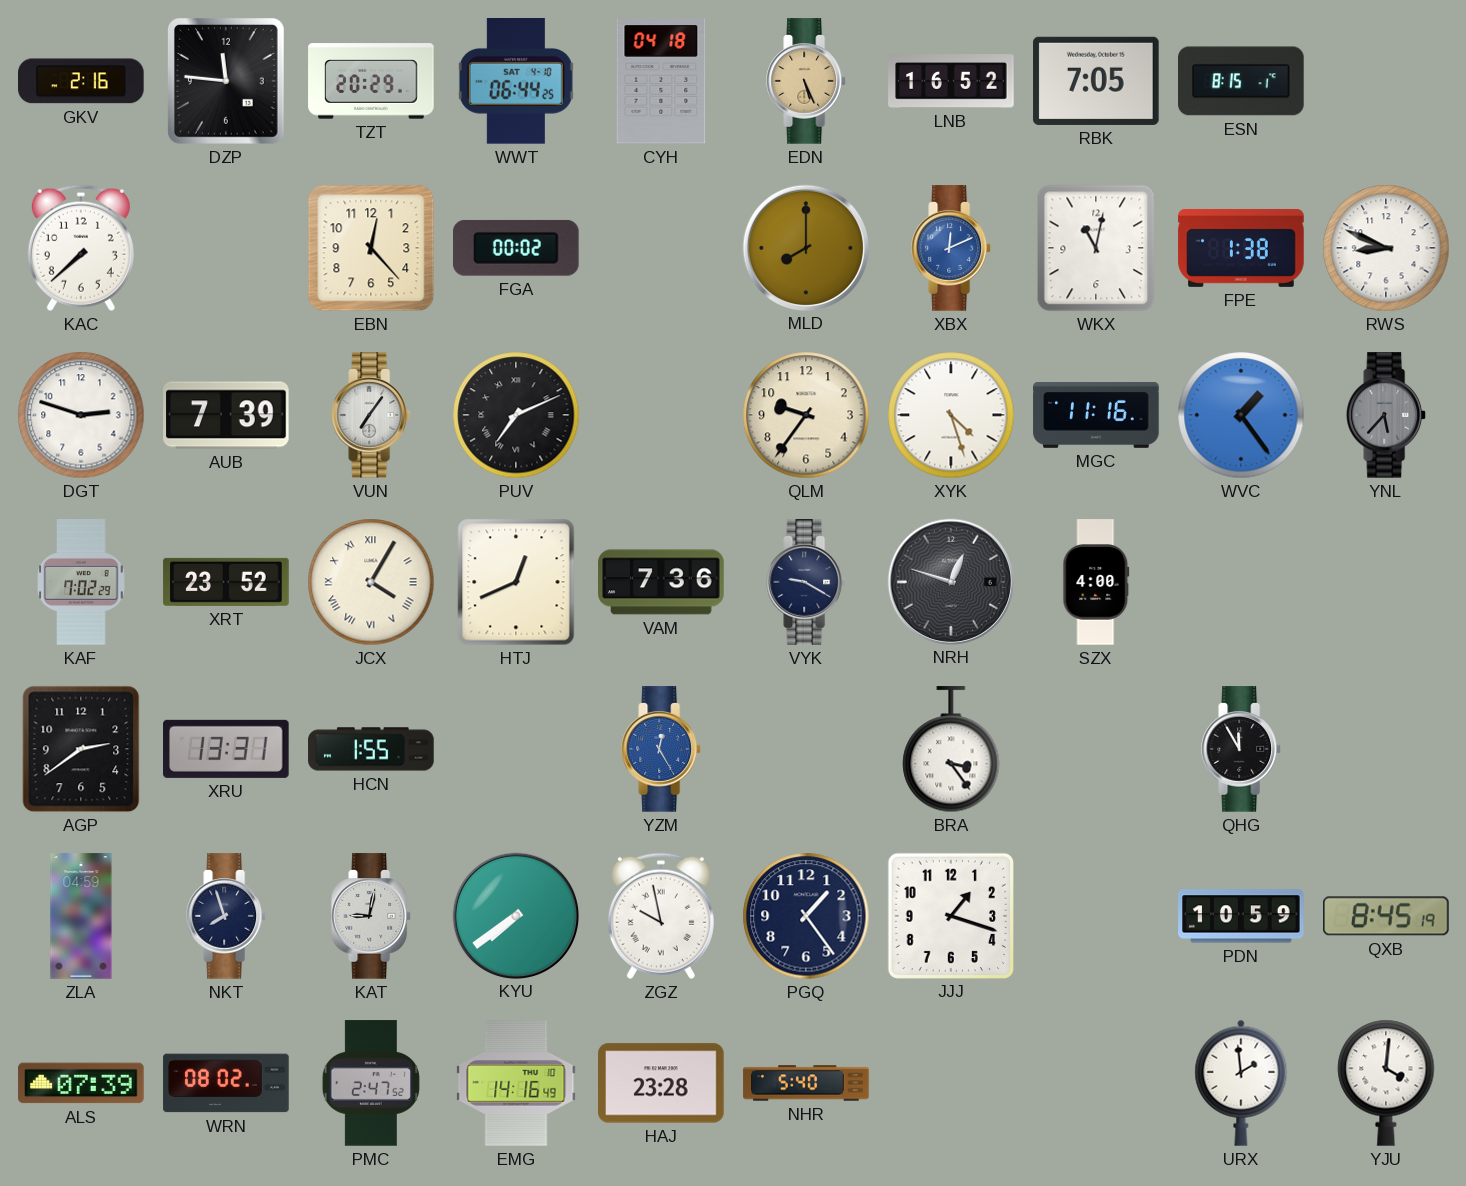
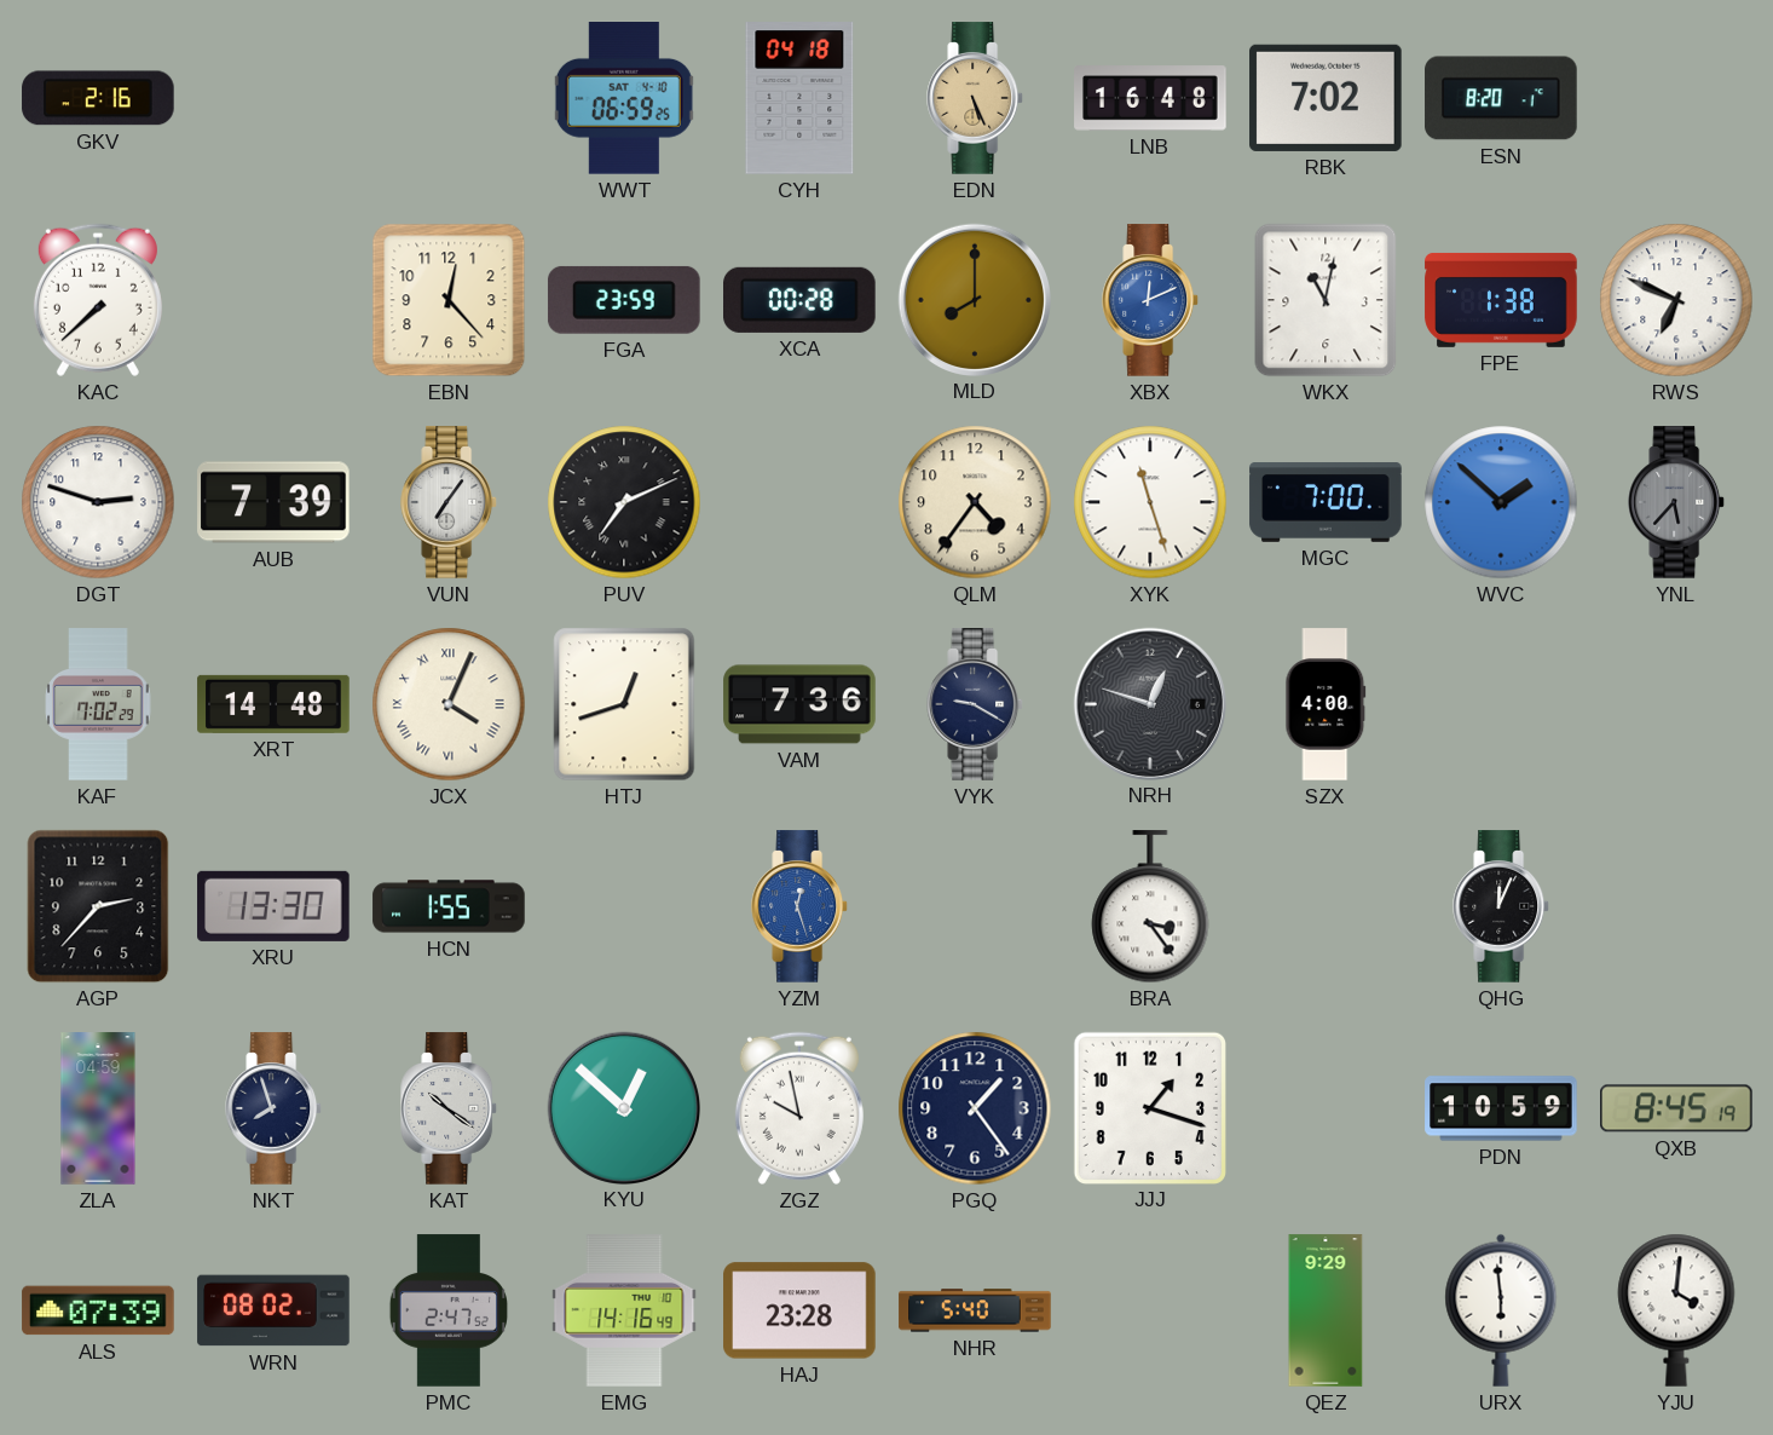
DZP: 11:46 -> none (226, 81)
TZT: 20:29 -> none (371, 81)
WWT: 06:44 -> 06:59 (624, 98)
LNB: 16:52 -> 16:48 (1150, 98)
RBK: 7:05 -> 7:02 (1326, 98)
ESN: 8:15 -> 8:20 (1501, 98)
FGA: 00:02 -> 23:59 (624, 300)
XCA: none -> 00:28 (801, 300)
RWS: 8:49 -> 6:49 (1676, 300)
QLM: 9:36 -> 4:36 (975, 502)
XYK: 4:27 -> 11:27 (1150, 502)
MGC: 11:16 -> 7:00 (1326, 503)
WVC: 1:24 -> 1:52 (1501, 502)
XRT: 23:52 -> 14:48 (273, 704)
JCX: 4:05 -> 4:04 (449, 704)
HTJ: 12:41 -> 12:42 (624, 704)
AGP: 2:39 -> 2:37 (98, 906)
XRU: 13:31 -> 13:30 (273, 906)
YZM: 12:25 -> 12:27 (801, 906)
QHG: 11:55 -> 12:04 (1502, 906)
KAT: 9:02 -> 10:21 (450, 1108)
KYU: 7:39 -> 12:52 (623, 1107)
QEZ: none -> 9:29 (1326, 1310)
URX: 1:59 -> 5:59 (1501, 1310)
